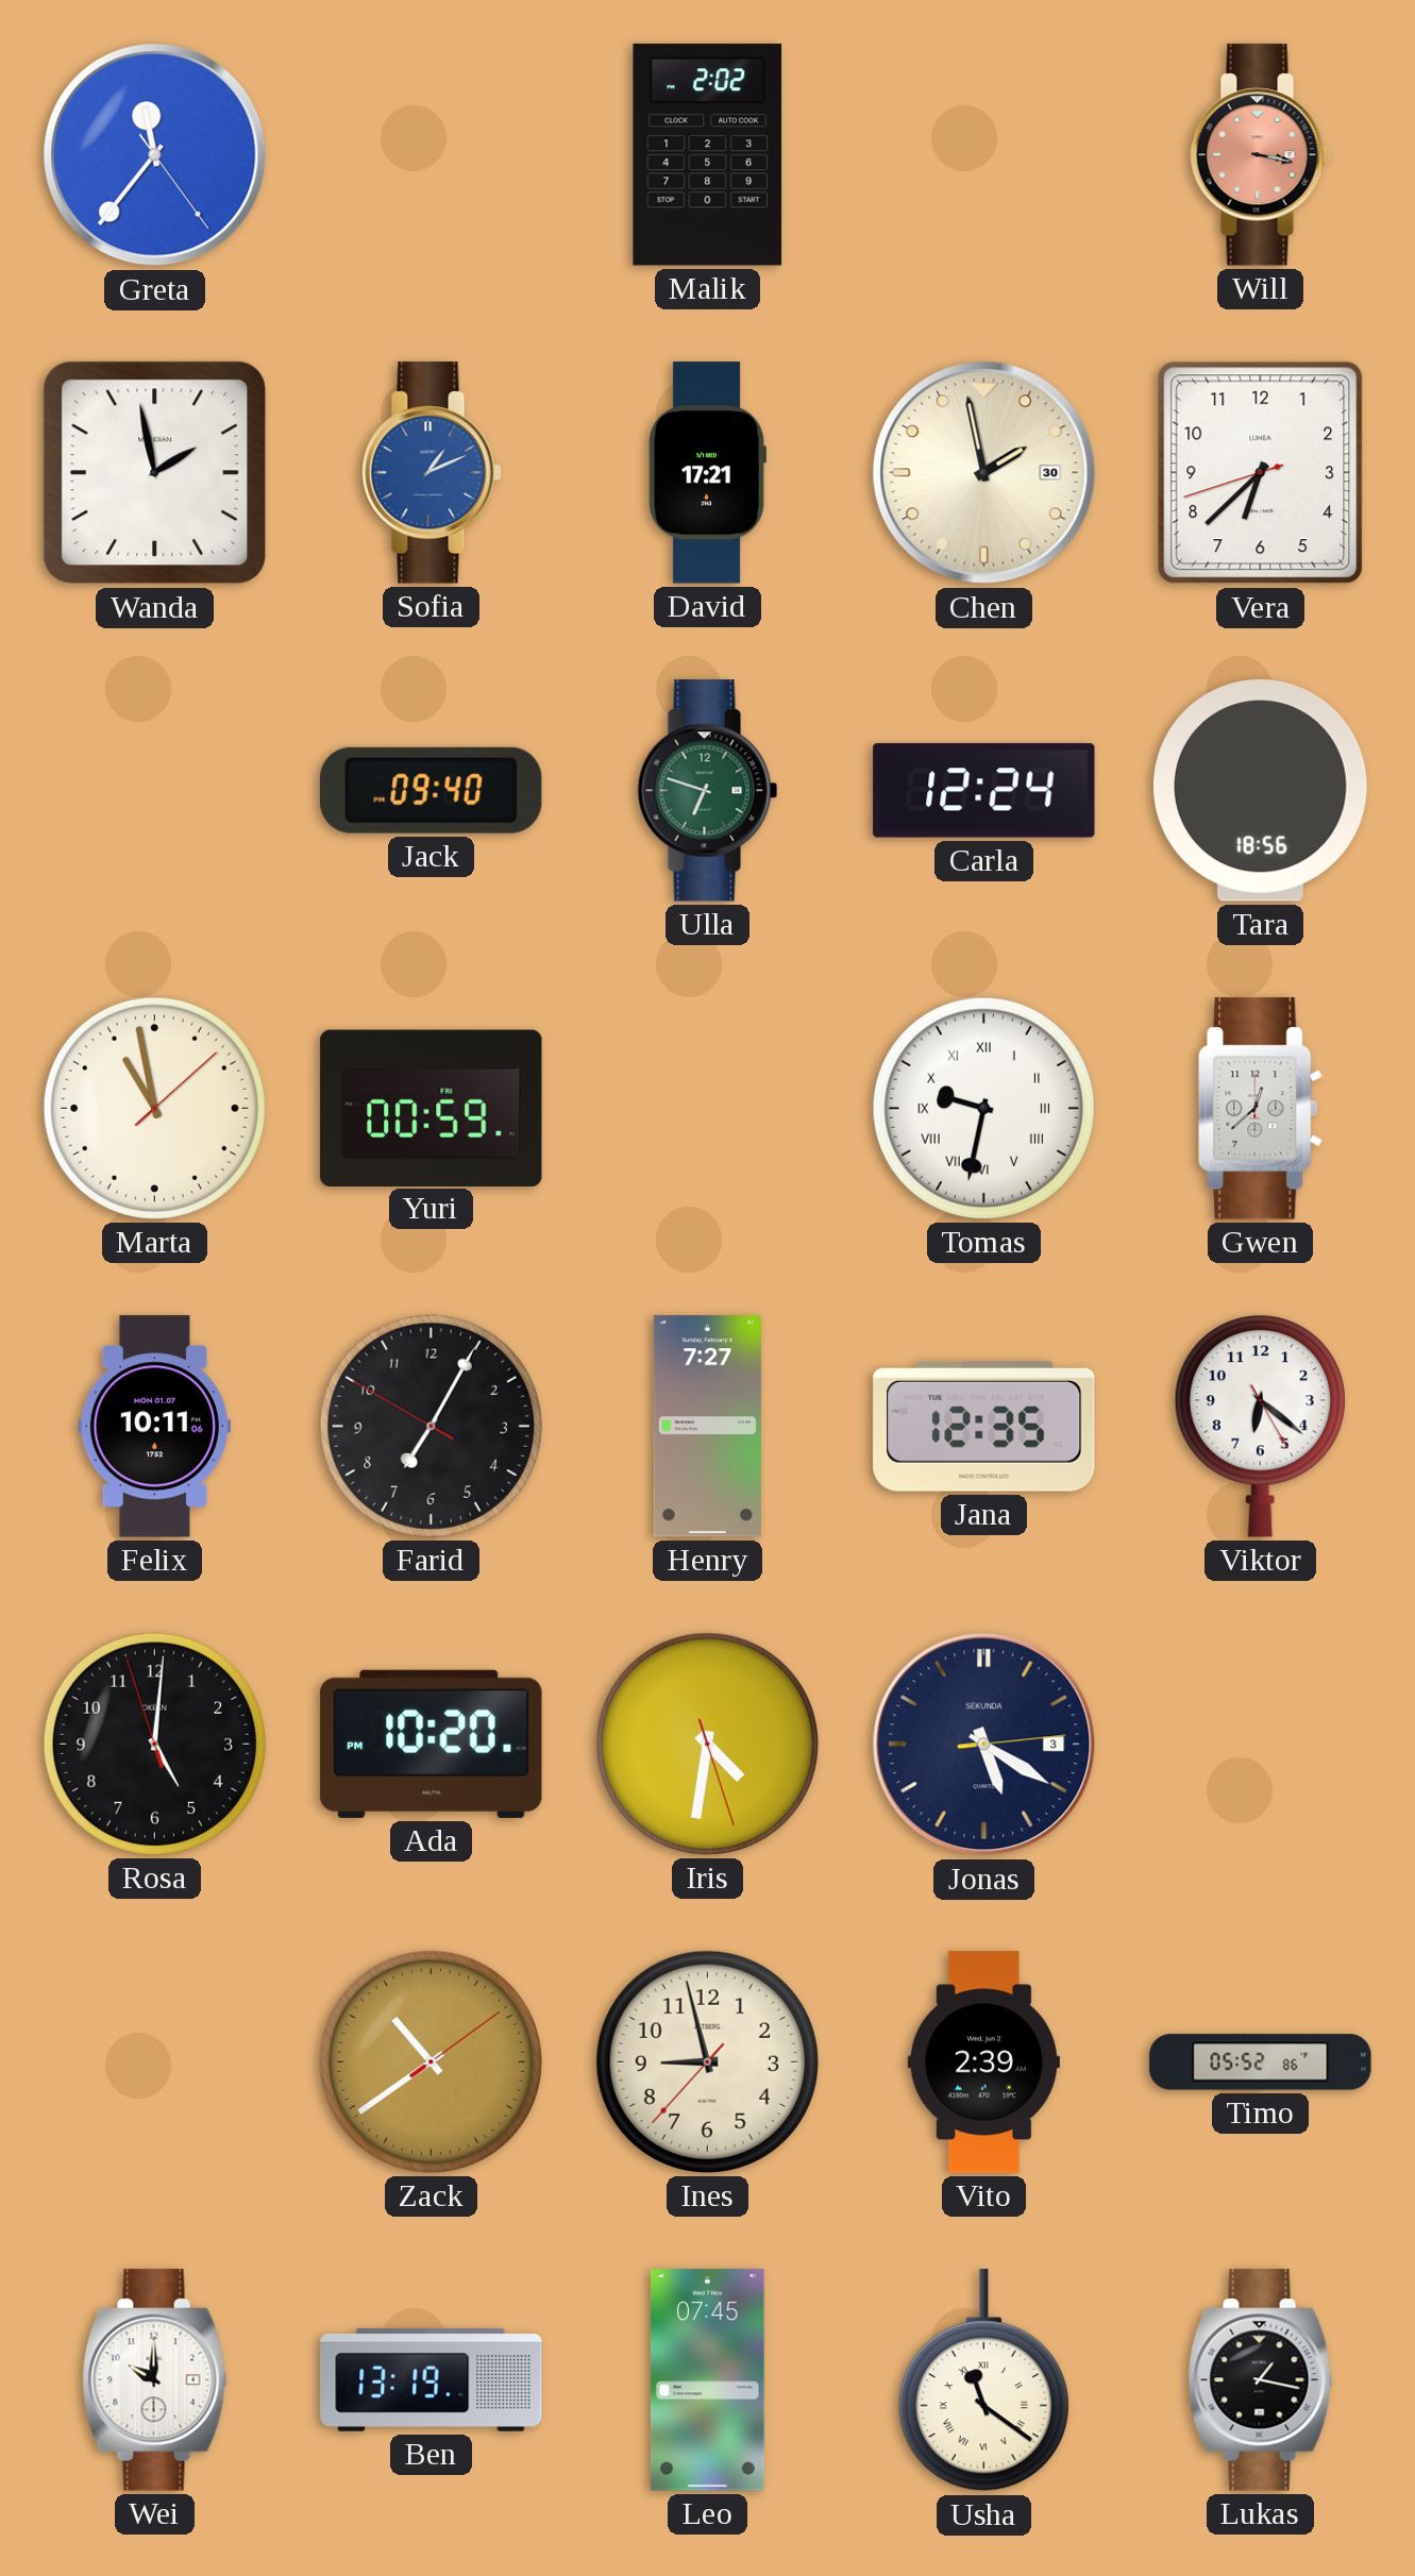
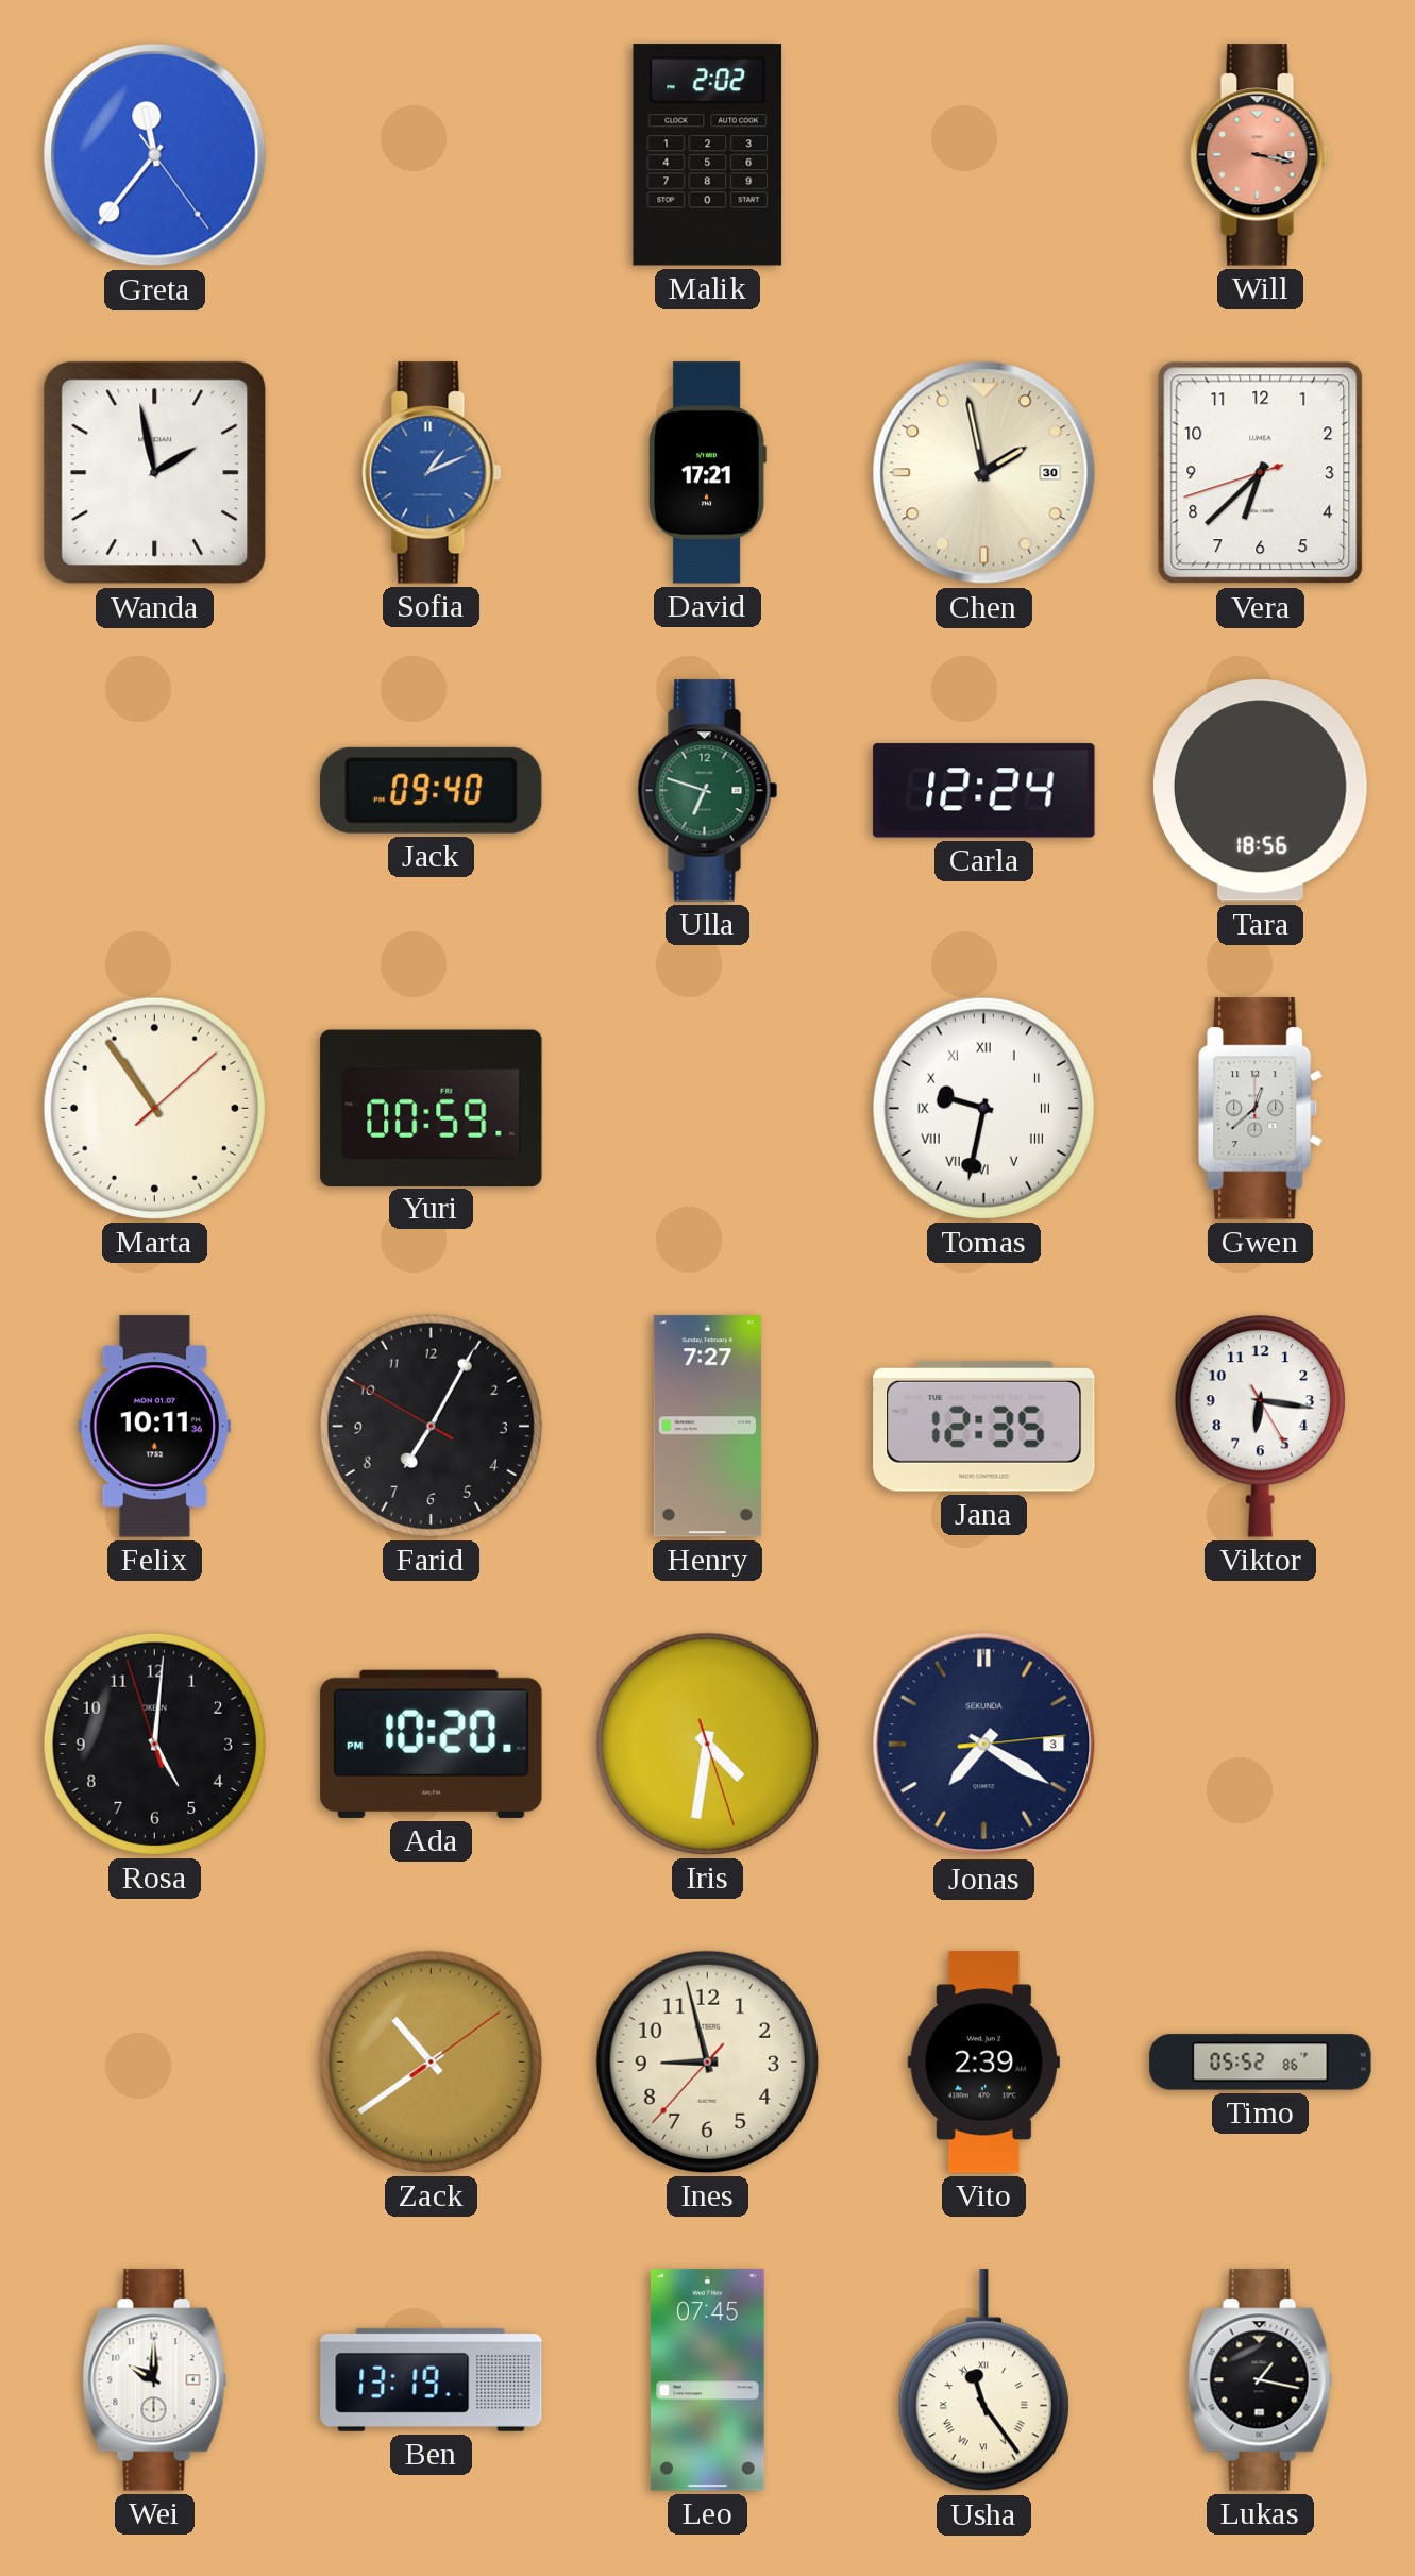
Marta: 10:58 -> 10:54 (154, 1108)
Felix: 10:11:06 -> 10:11:36 (154, 1427)
Viktor: 6:21 -> 6:16 (1260, 1426)
Jonas: 5:20 -> 7:20 (984, 1745)
Usha: 11:21 -> 11:24 (983, 2380)
